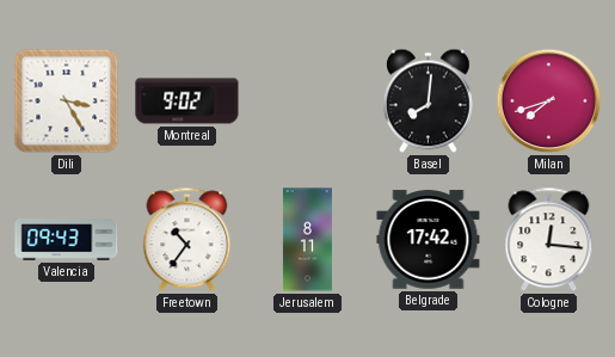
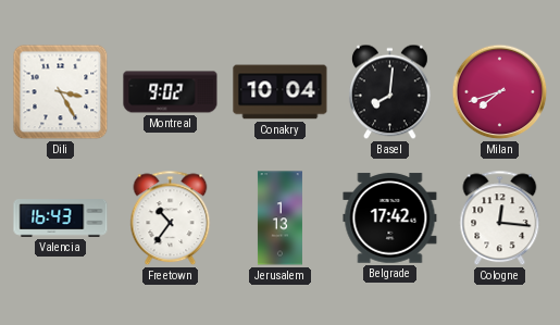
Conakry: none -> 10:04 (281, 92)
Valencia: 09:43 -> 16:43 (61, 218)
Jerusalem: 8:11 -> 1:13 (279, 218)
